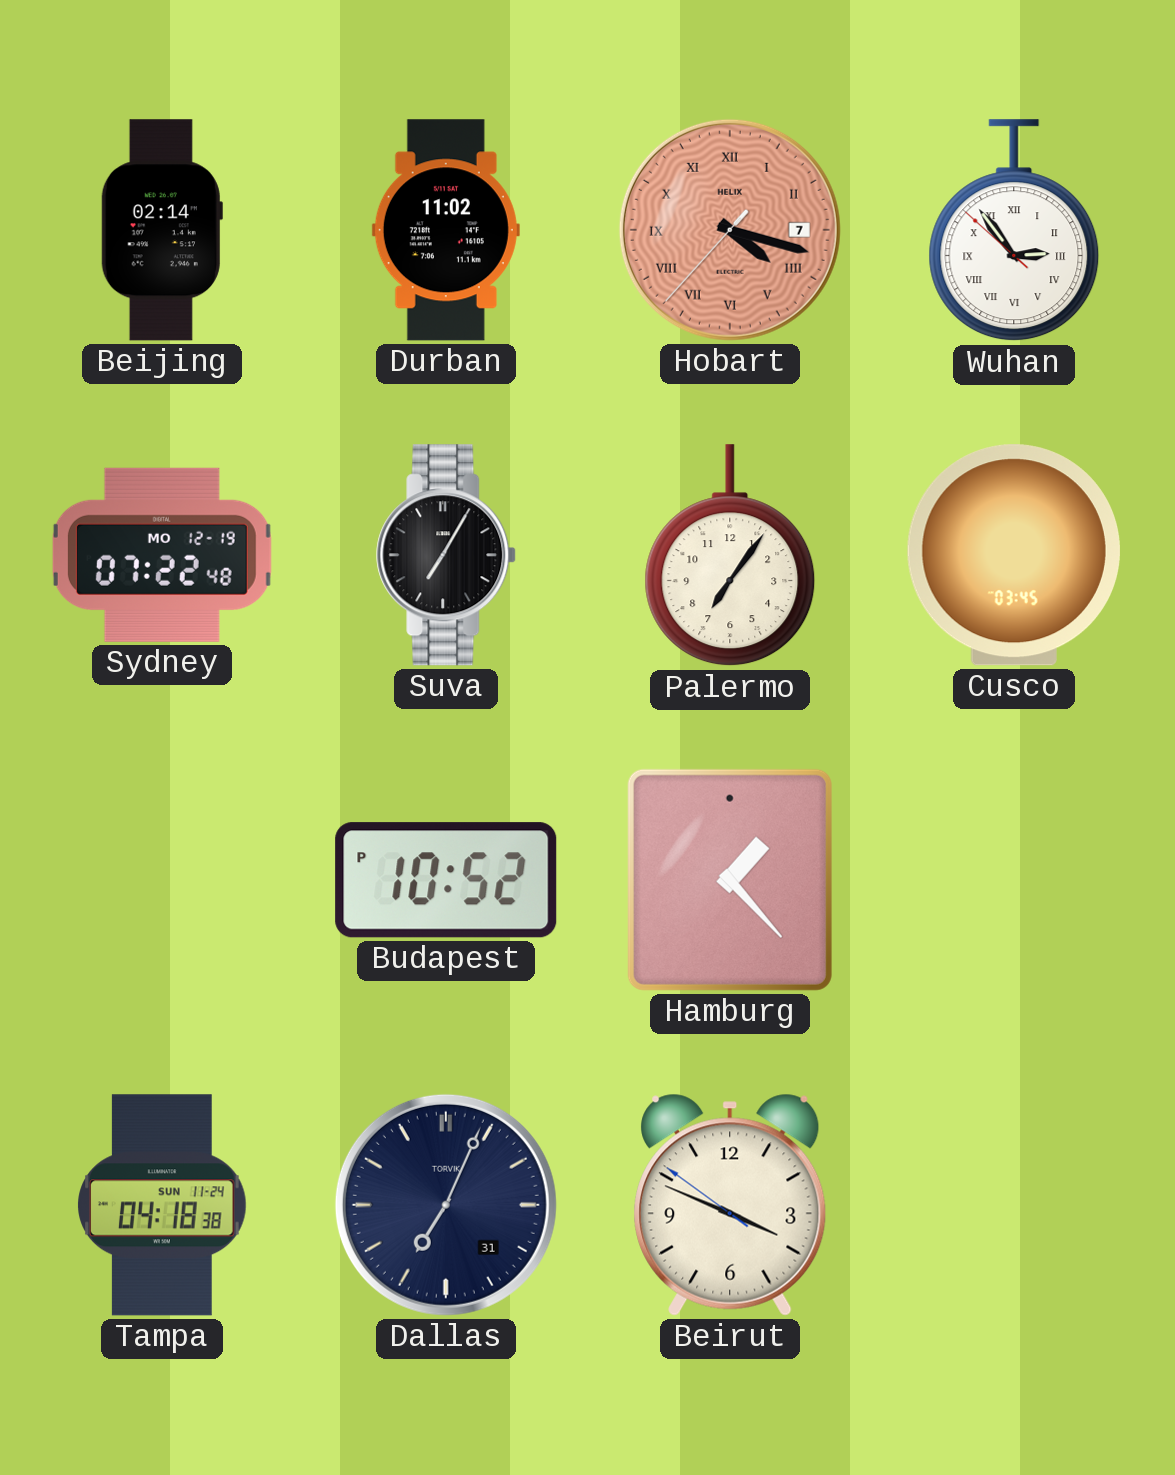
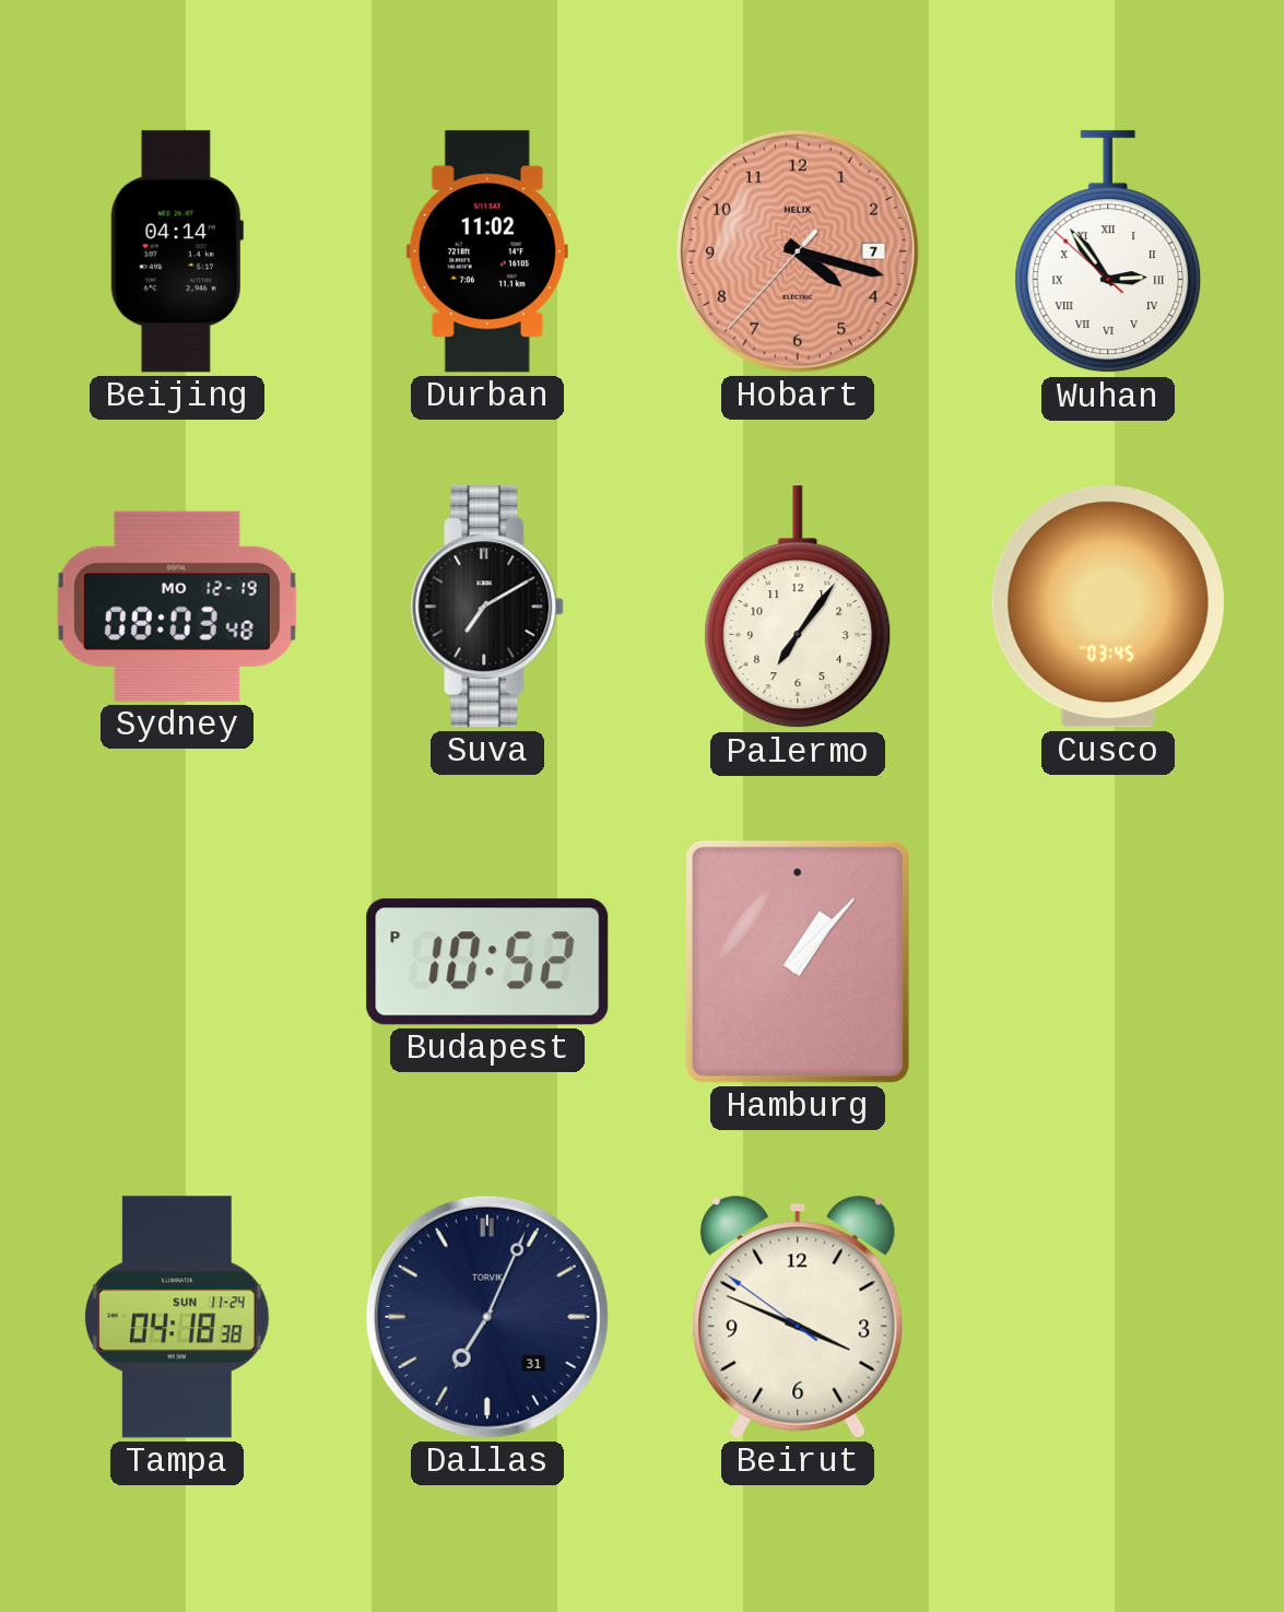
Beijing: 02:14 -> 04:14 (177, 251)
Hobart numerals: Roman -> Arabic (798, 251)
Sydney: 07:22 -> 08:03 (177, 607)
Suva: 7:05 -> 7:10 (488, 607)
Hamburg: 1:23 -> 1:07 (798, 962)
